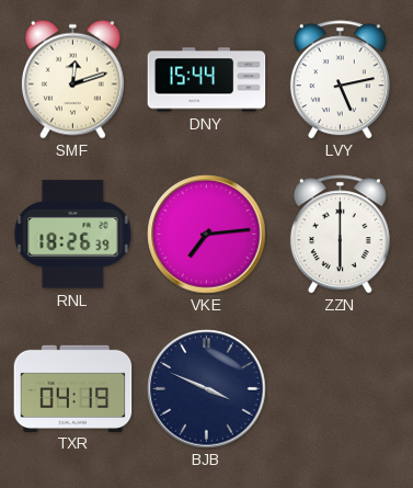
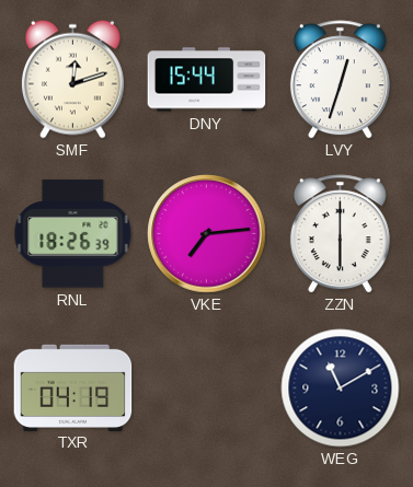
LVY: 5:13 -> 12:33 (340, 80)
BJB: 3:49 -> none (207, 389)
WEG: none -> 11:10 (341, 389)
